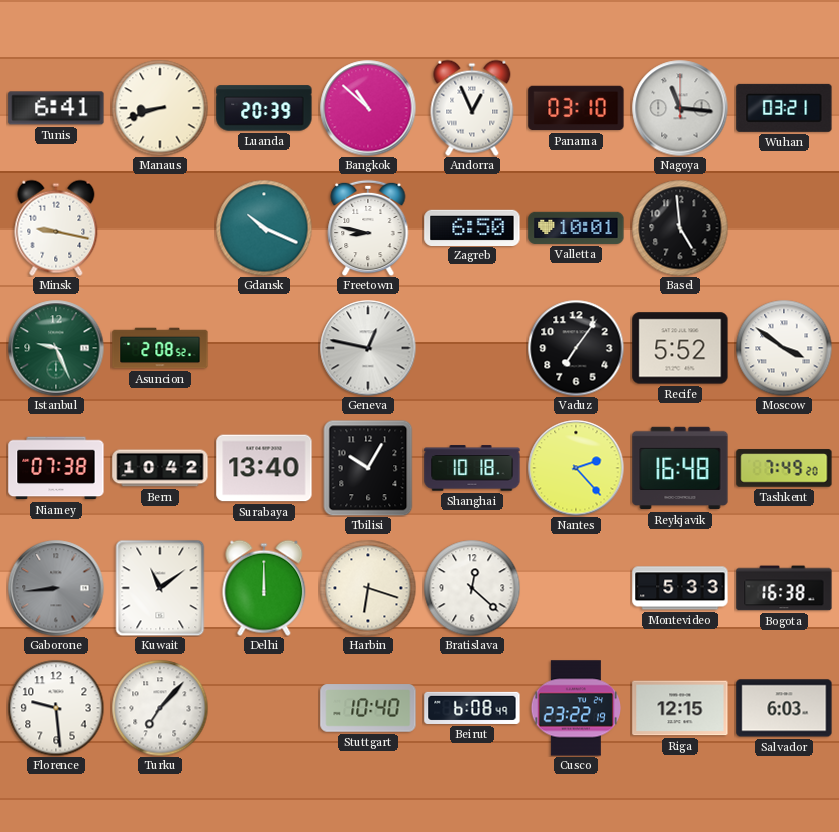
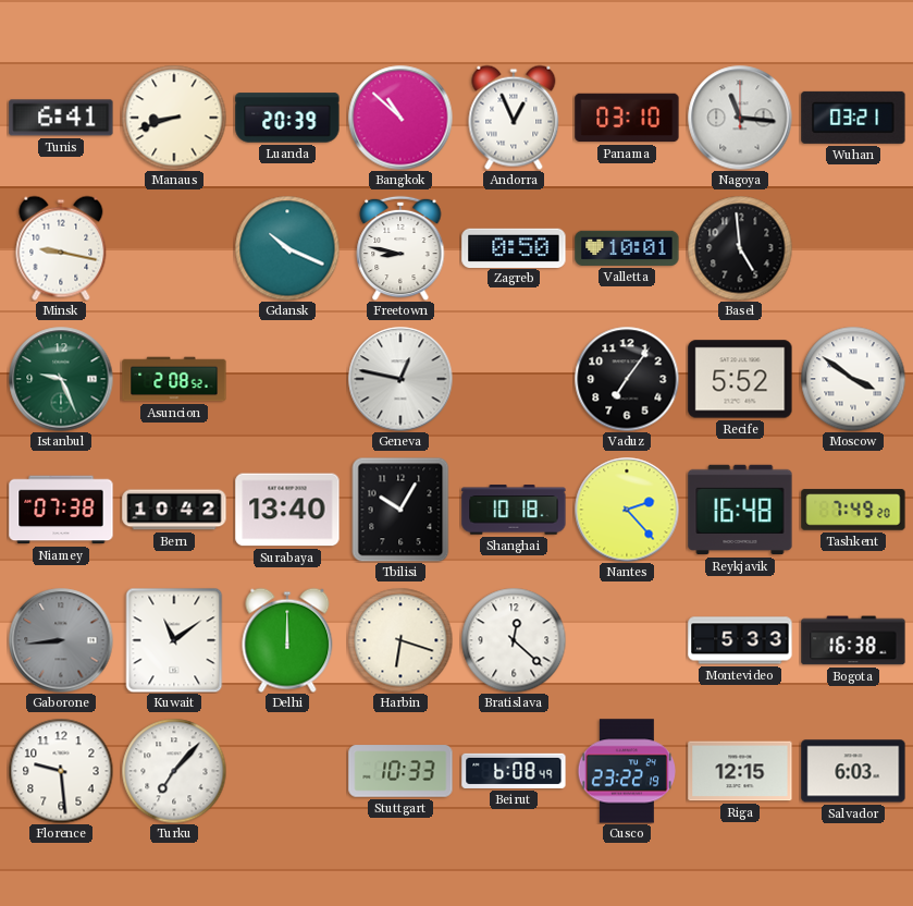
Zagreb: 6:50 -> 0:50 (514, 247)
Stuttgart: 10:40 -> 10:33 (400, 771)
